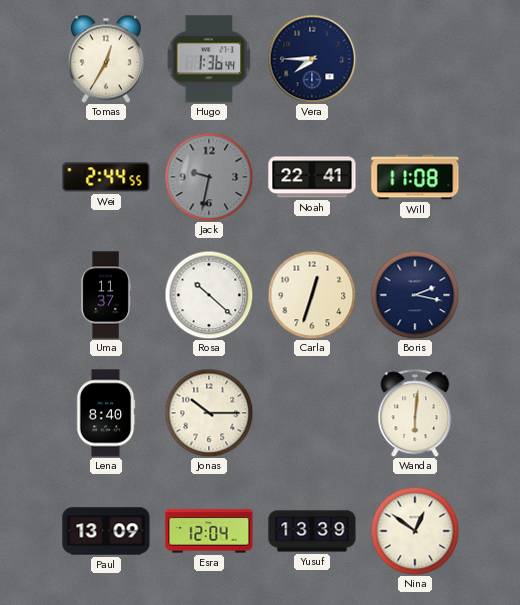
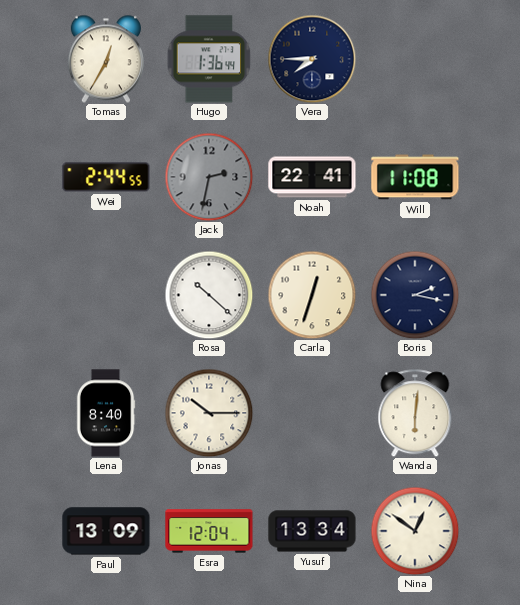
Jack: 9:32 -> 2:32 (209, 177)
Uma: 11:37 -> none (106, 295)
Yusuf: 13:39 -> 13:34 (312, 531)
